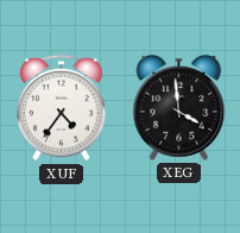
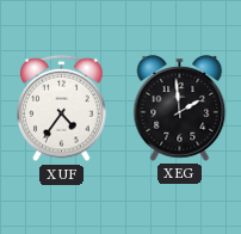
XEG: 3:59 -> 1:59 (180, 109)
